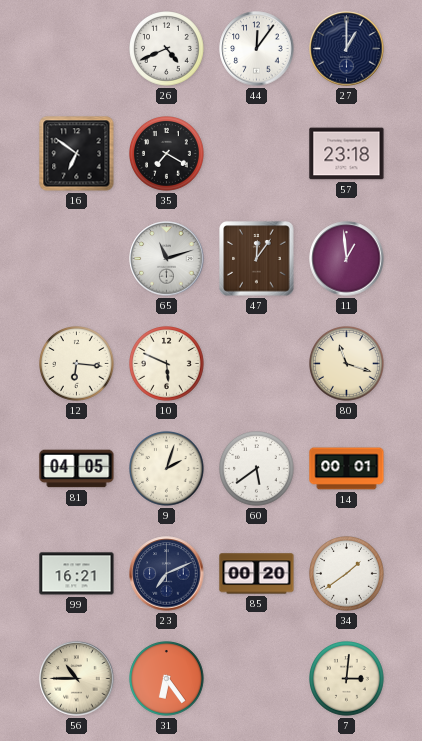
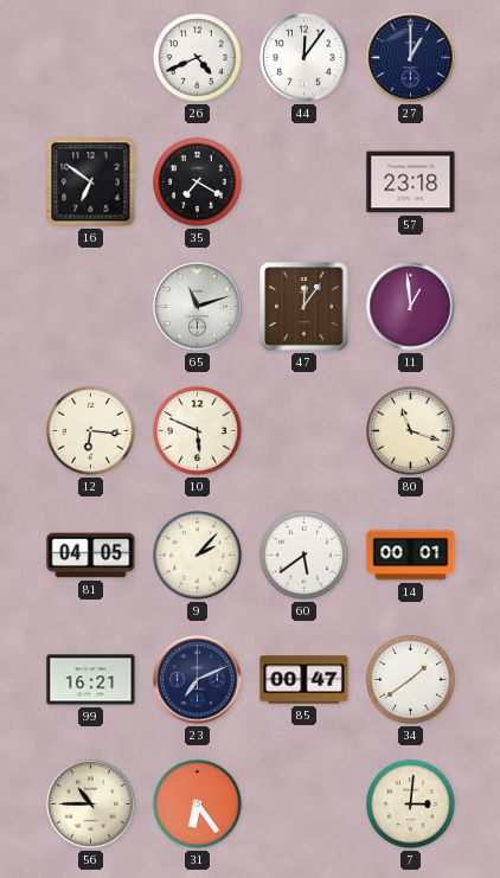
9: 2:03 -> 2:07 (198, 556)
85: 00:20 -> 00:47 (305, 680)
